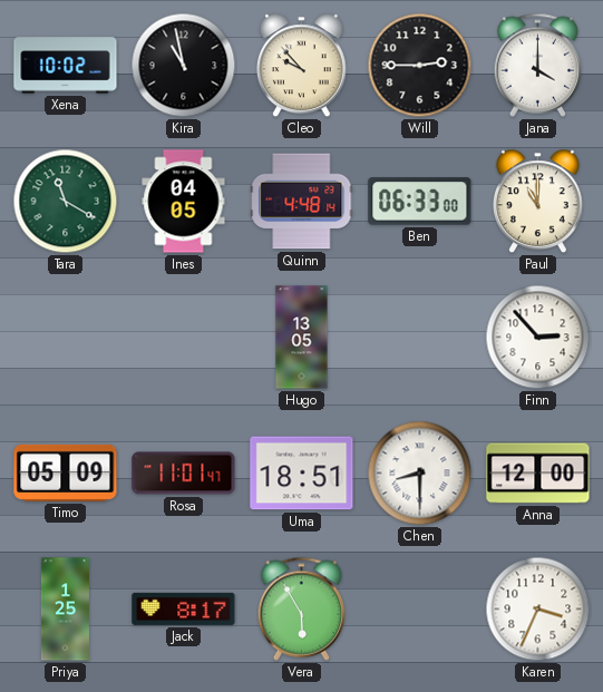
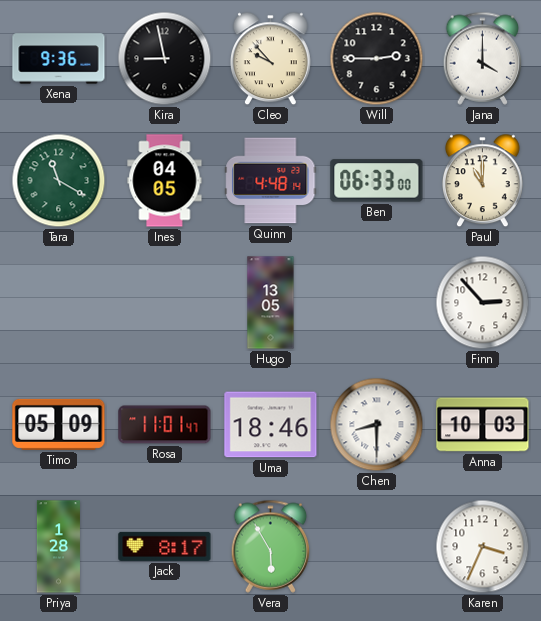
Xena: 10:02 -> 9:36 (59, 59)
Kira: 10:58 -> 8:58 (165, 59)
Uma: 18:51 -> 18:46 (271, 425)
Anna: 12:00 -> 10:03 (483, 425)
Priya: 1:25 -> 1:28 (58, 547)
